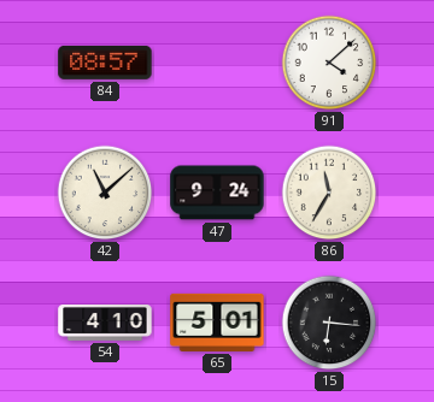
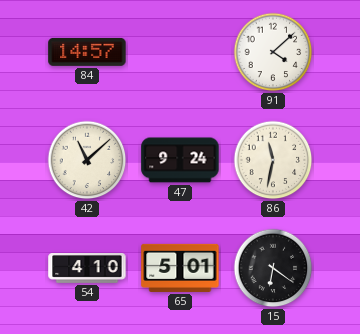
84: 08:57 -> 14:57 (87, 52)
86: 11:35 -> 11:32 (273, 160)
15: 6:16 -> 6:21 (273, 268)
